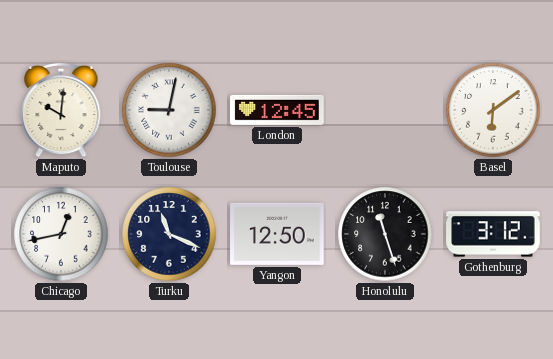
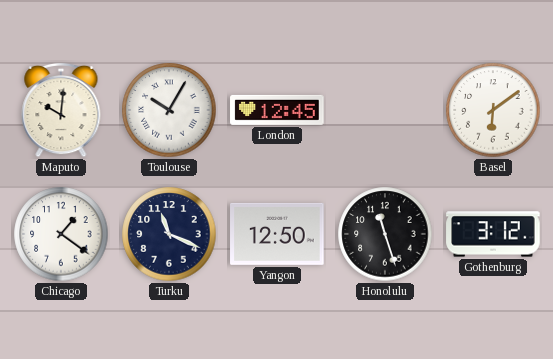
Toulouse: 9:02 -> 10:05 (169, 110)
Chicago: 12:43 -> 1:21 (61, 234)
